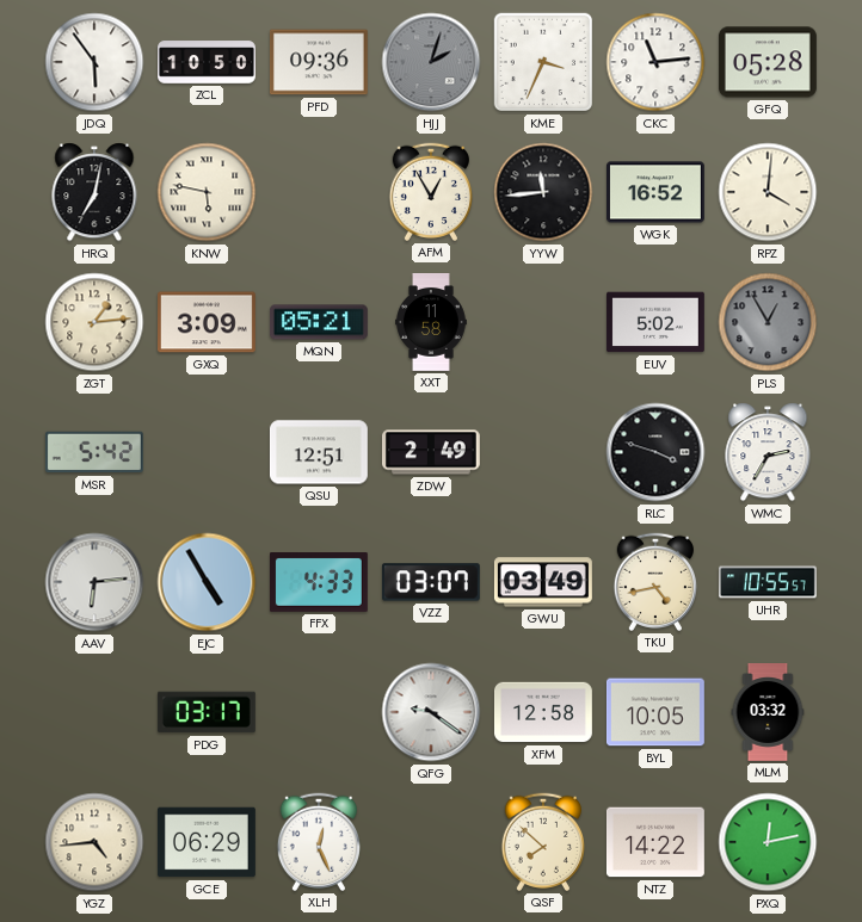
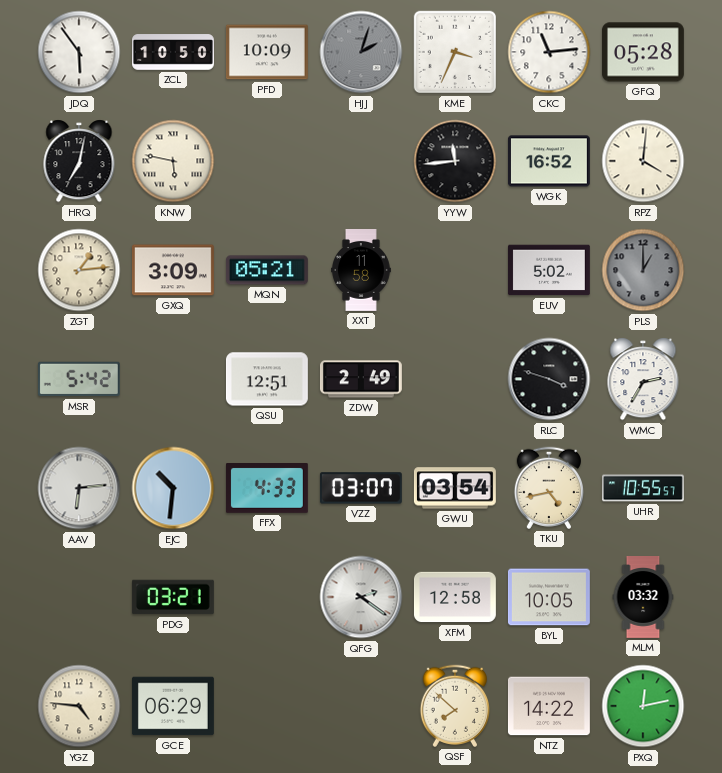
PFD: 09:36 -> 10:09 (267, 52)
AFM: 12:55 -> none (430, 192)
PLS: 12:55 -> 1:00 (643, 270)
EJC: 4:55 -> 10:31 (173, 488)
GWU: 03:49 -> 03:54 (455, 488)
PDG: 03:17 -> 03:21 (173, 597)
QFG: 9:21 -> 2:21 (361, 597)
YGZ: 4:44 -> 4:46 (79, 706)
XLH: 12:26 -> none (318, 842)
